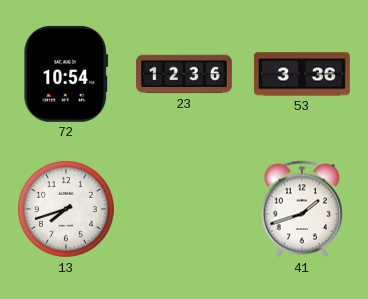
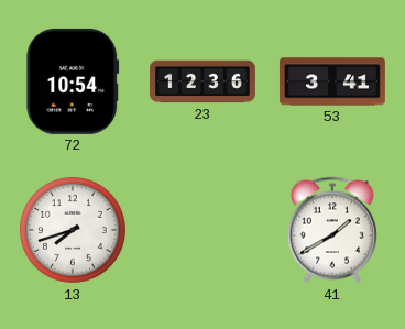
53: 3:36 -> 3:41 (332, 81)
41: 1:42 -> 1:40 (332, 230)
